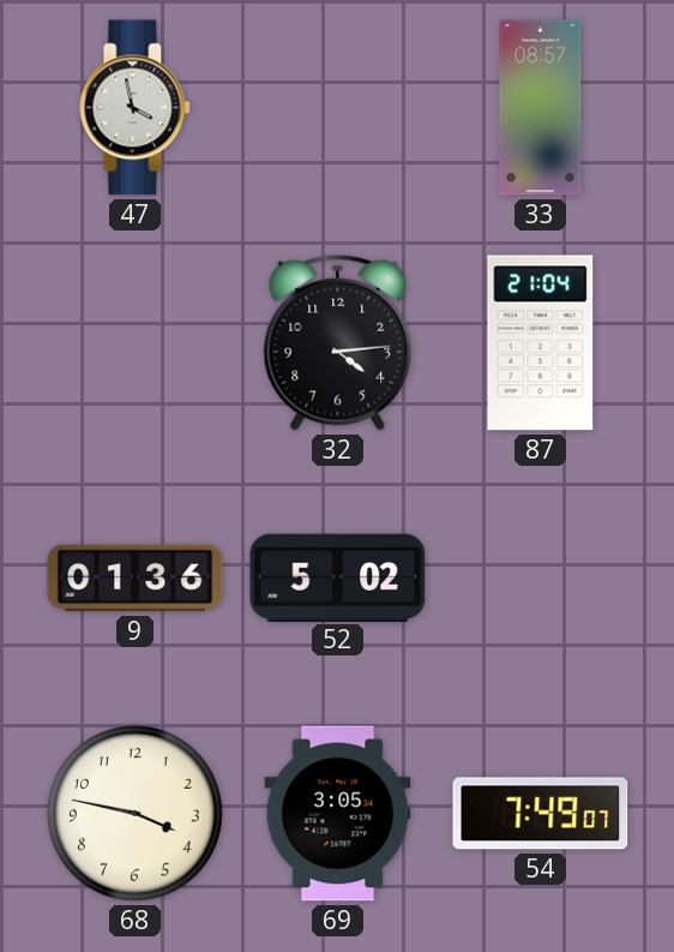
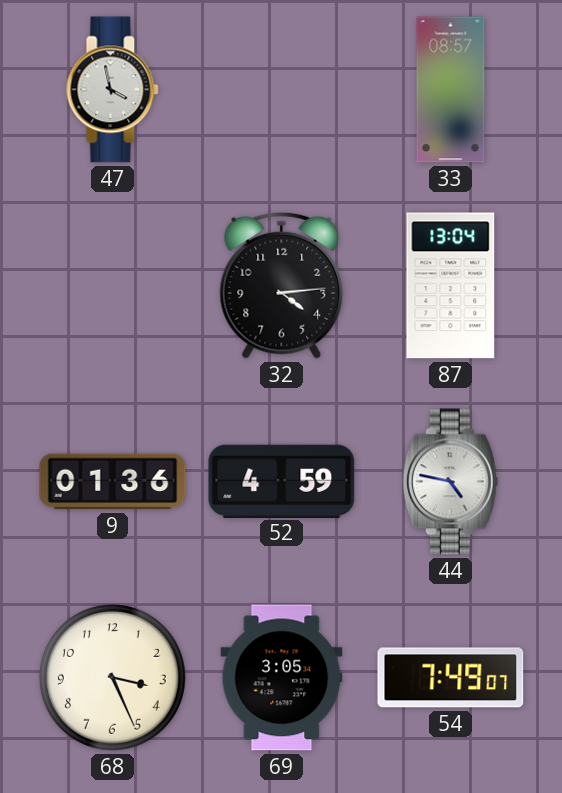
87: 21:04 -> 13:04 (451, 286)
52: 5:02 -> 4:59 (282, 481)
44: none -> 4:47 (450, 482)
68: 3:47 -> 3:26 (112, 677)
